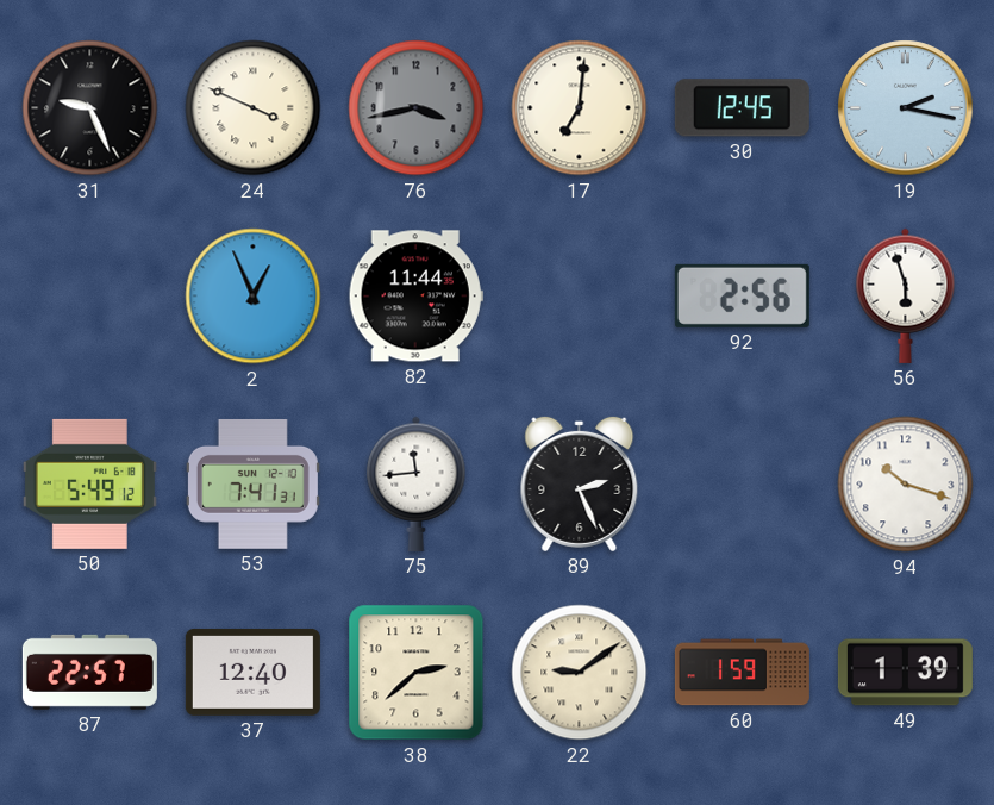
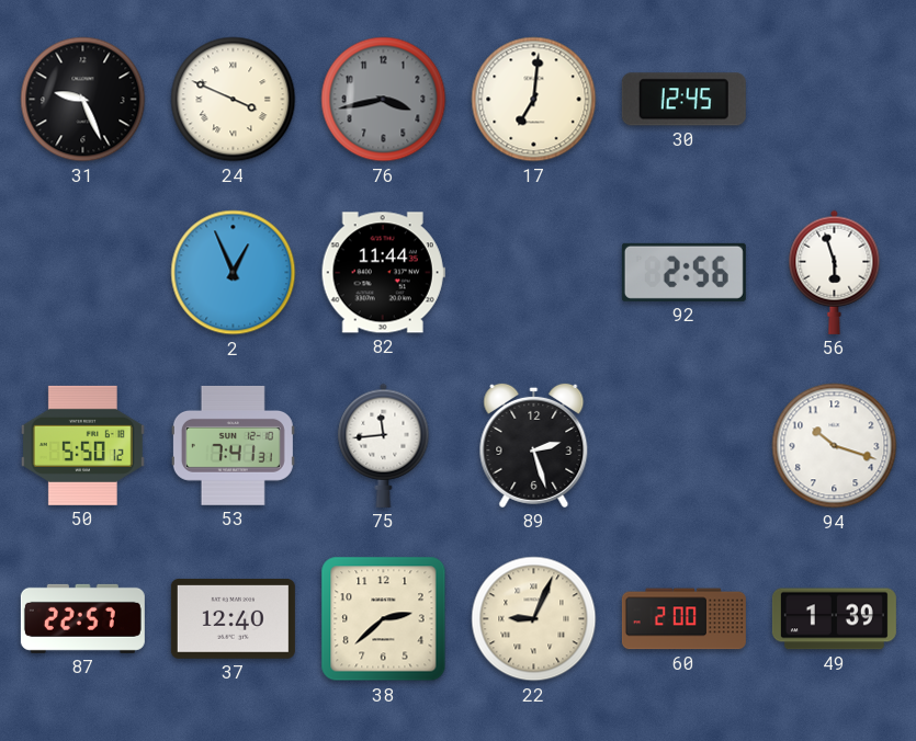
19: 2:17 -> none (906, 108)
50: 5:49 -> 5:50 (82, 445)
89: 2:26 -> 2:27 (534, 445)
22: 9:09 -> 9:04 (534, 619)
60: 1:59 -> 2:00 (683, 619)
